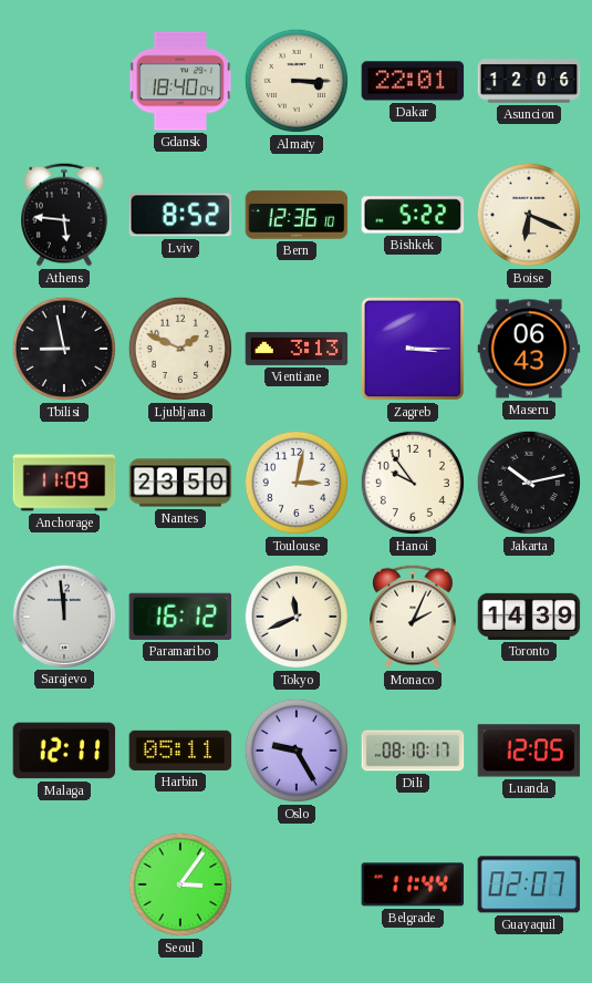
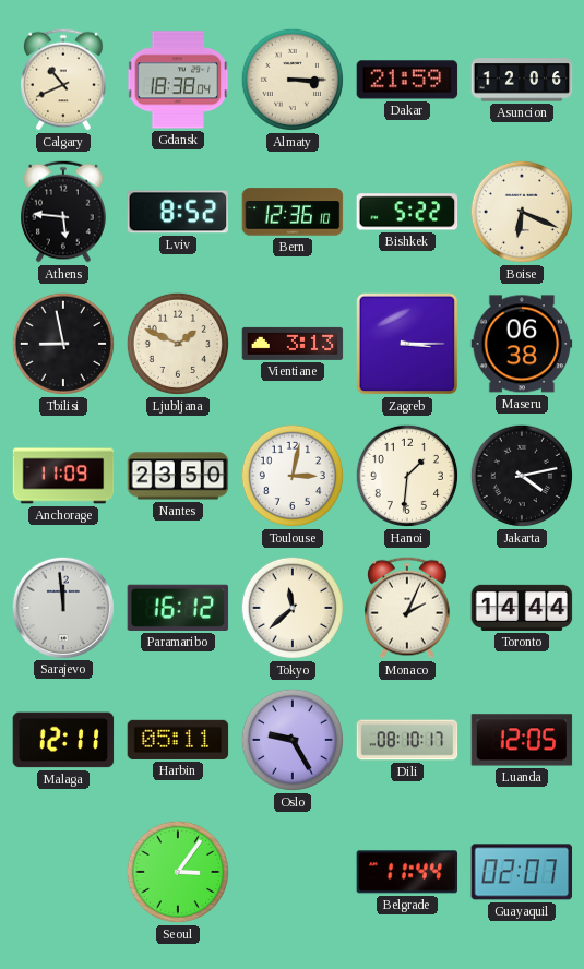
Calgary: none -> 10:41 (64, 80)
Gdansk: 18:40 -> 18:38 (178, 80)
Dakar: 22:01 -> 21:59 (407, 80)
Maseru: 06:43 -> 06:38 (522, 344)
Hanoi: 9:54 -> 1:31 (407, 476)
Jakarta: 10:13 -> 4:13 (522, 476)
Tokyo: 11:41 -> 11:38 (293, 608)
Toronto: 14:39 -> 14:44 (522, 608)
